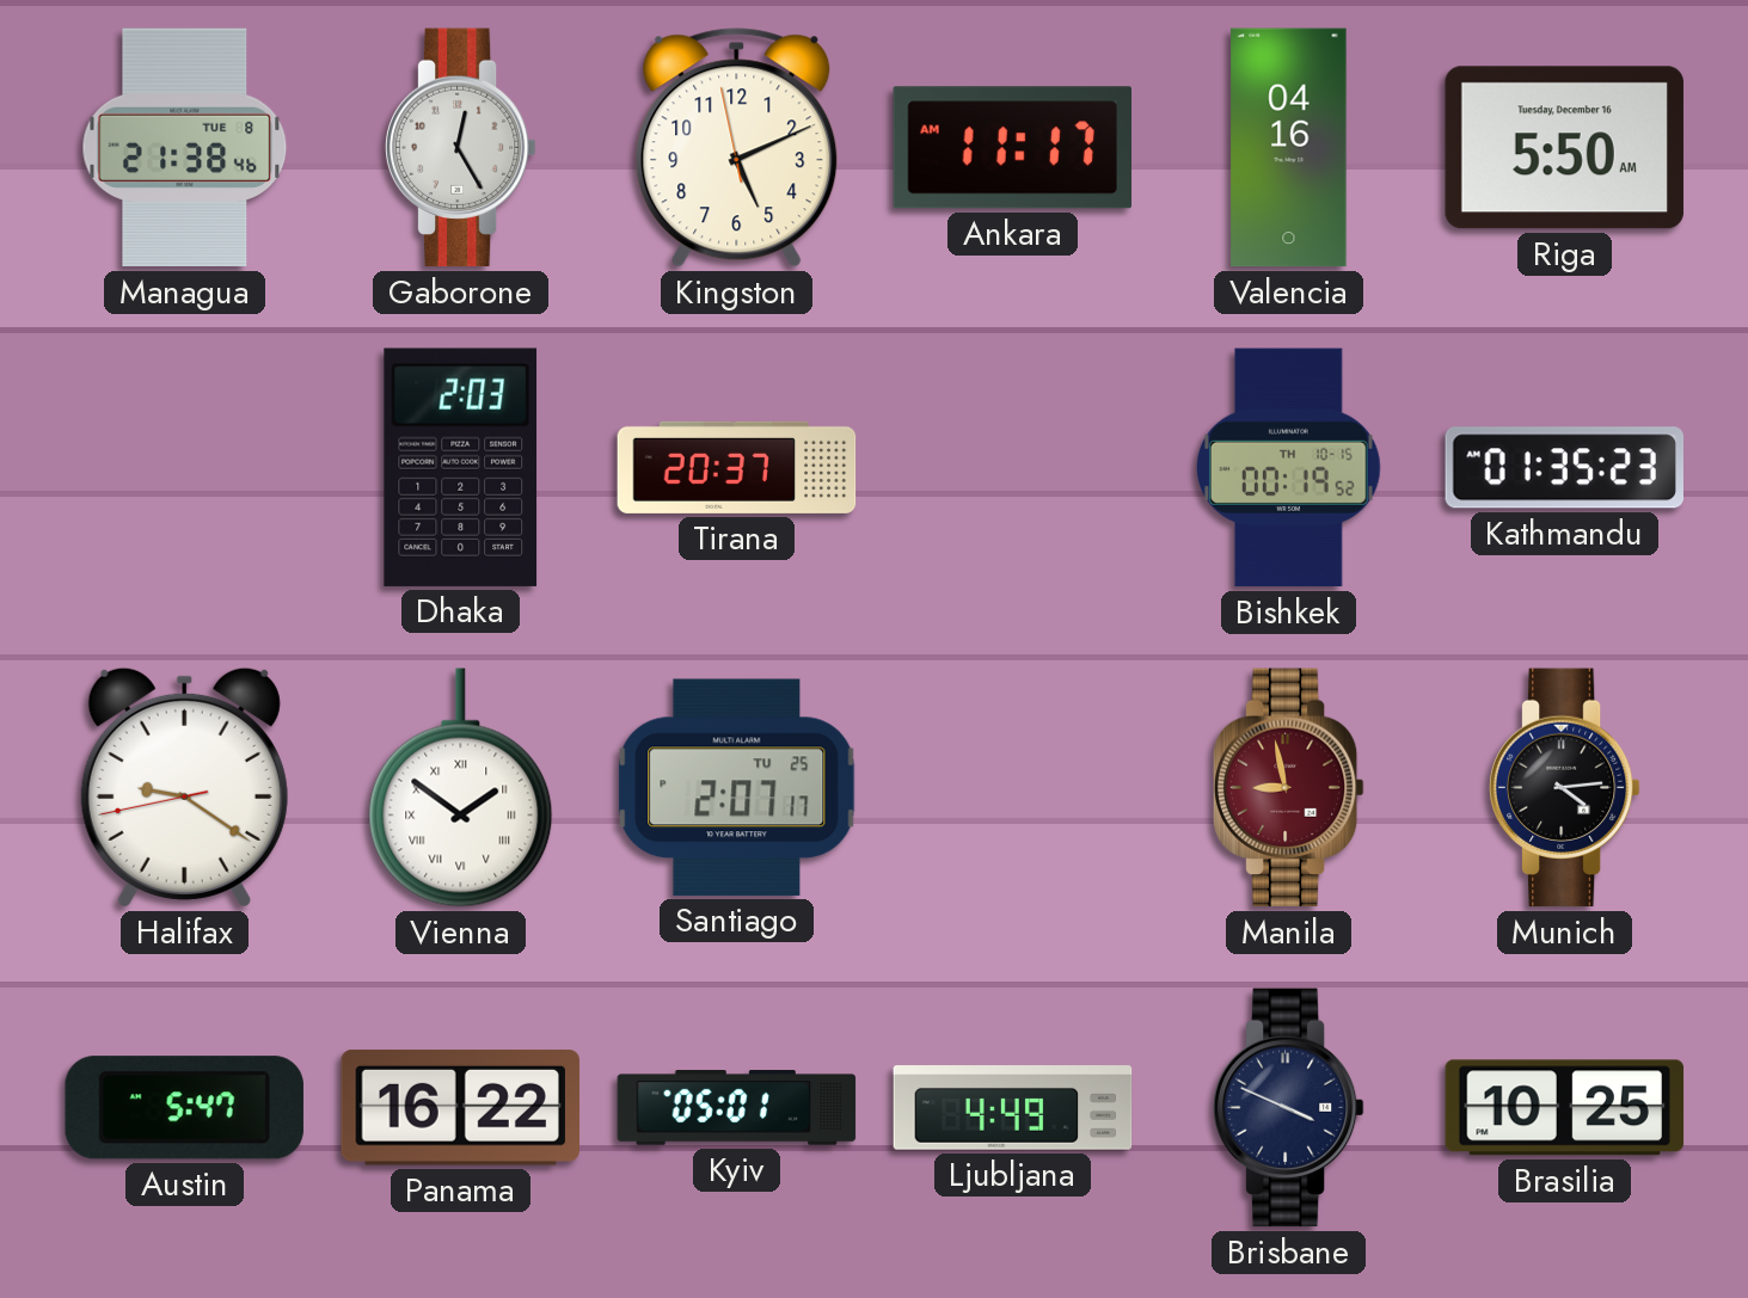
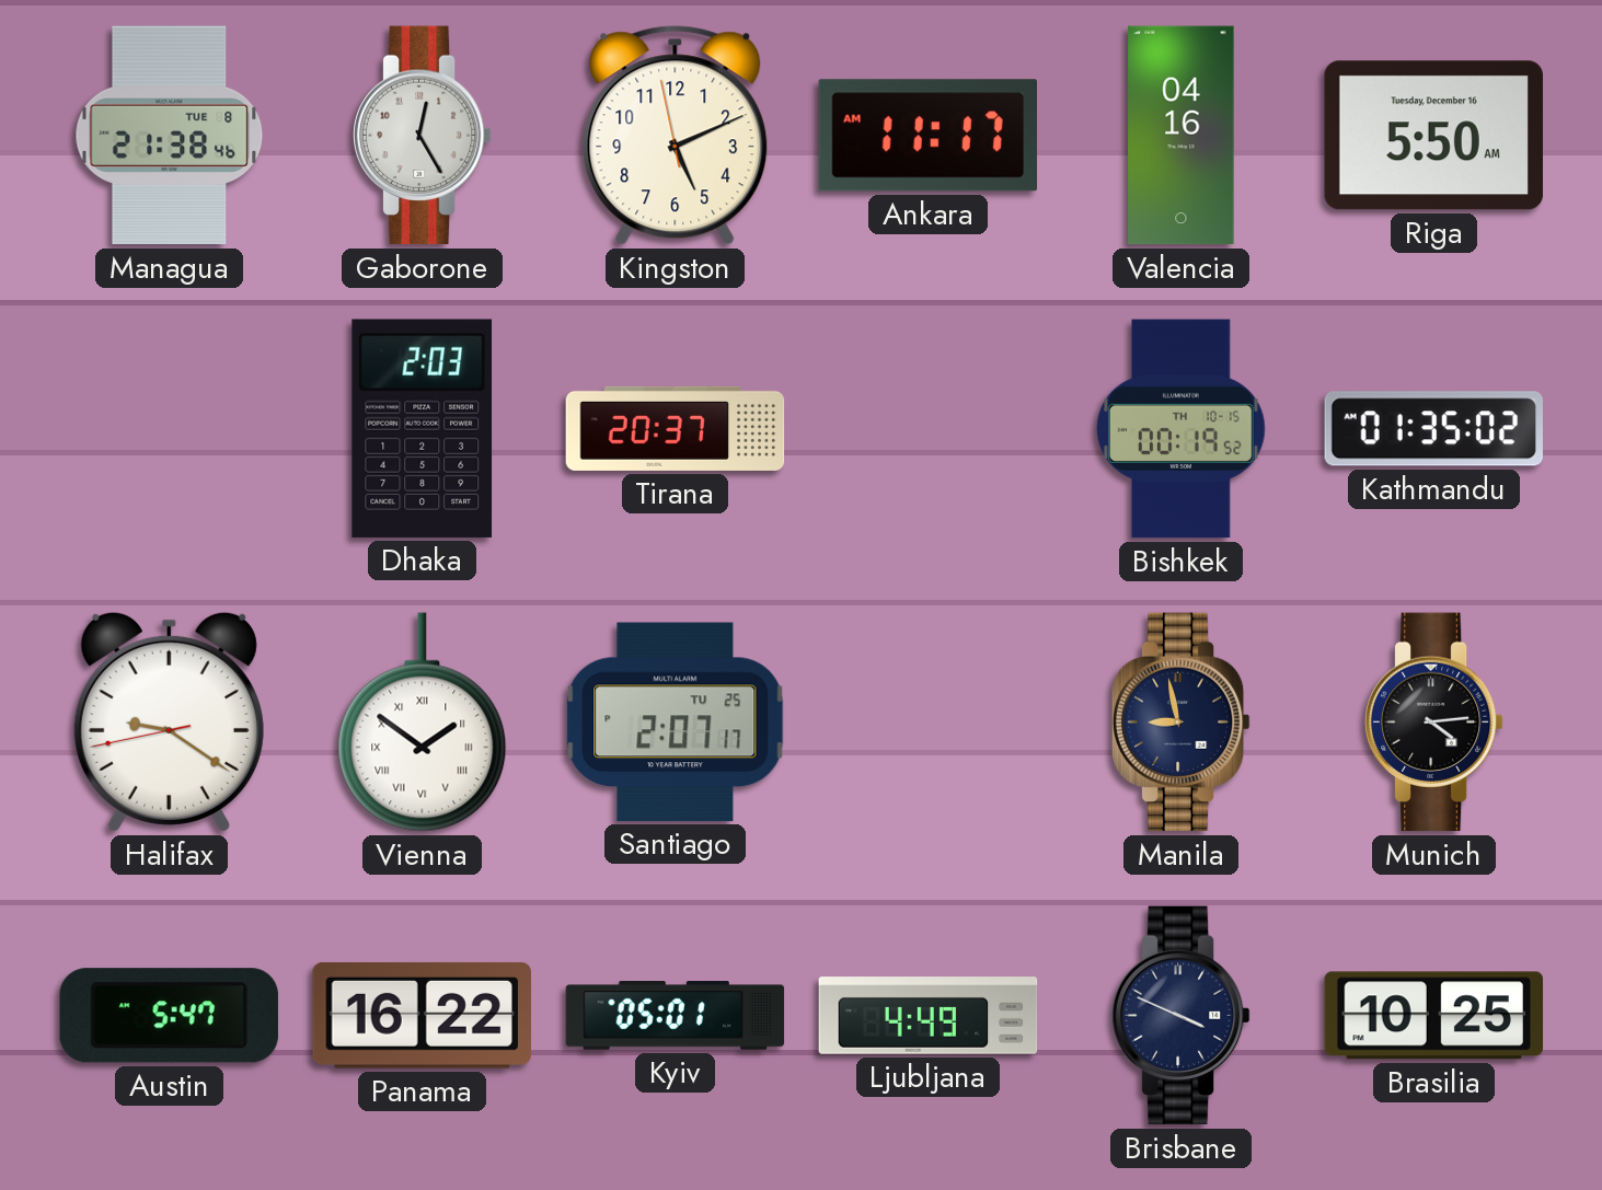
Kathmandu: 01:35:23 -> 01:35:02 (1433, 429)
Manila dial: burgundy -> navy (1180, 723)
